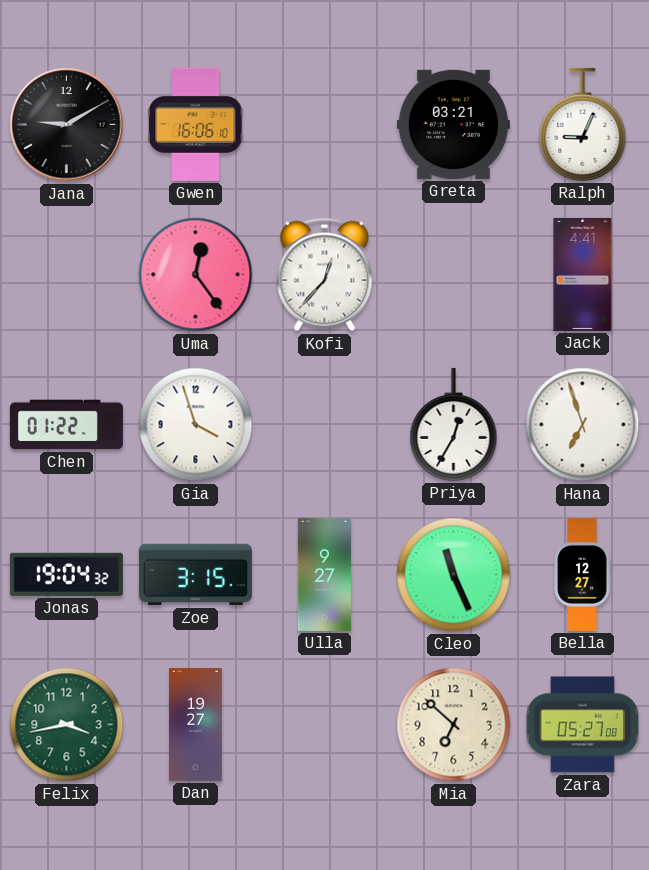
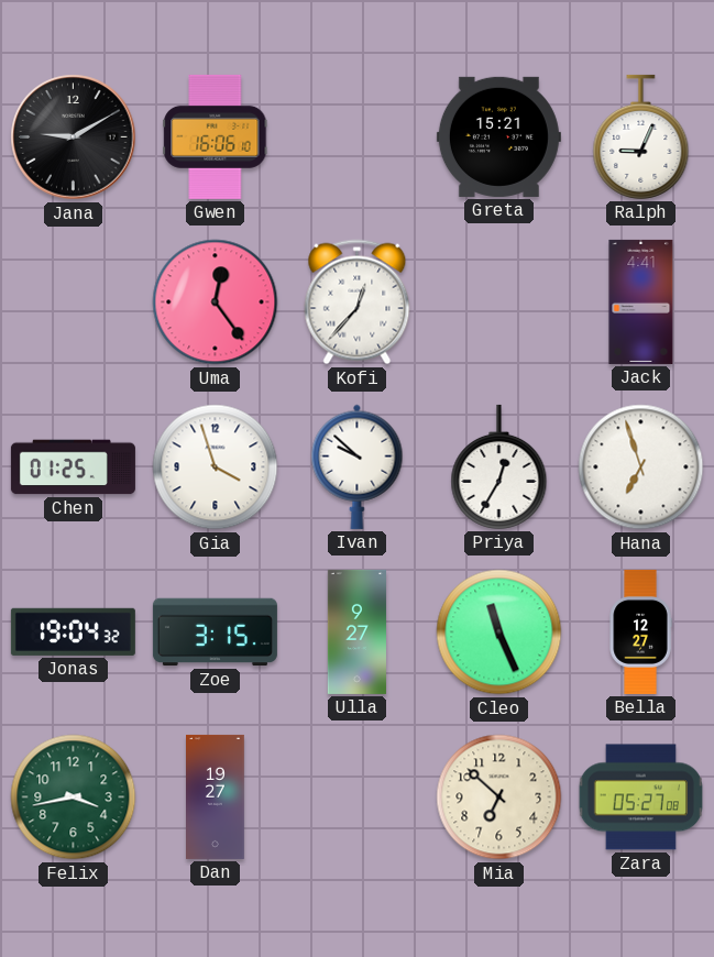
Greta: 03:21 -> 15:21 (498, 136)
Chen: 01:22 -> 01:25 (73, 468)
Ivan: none -> 9:52 (358, 466)
